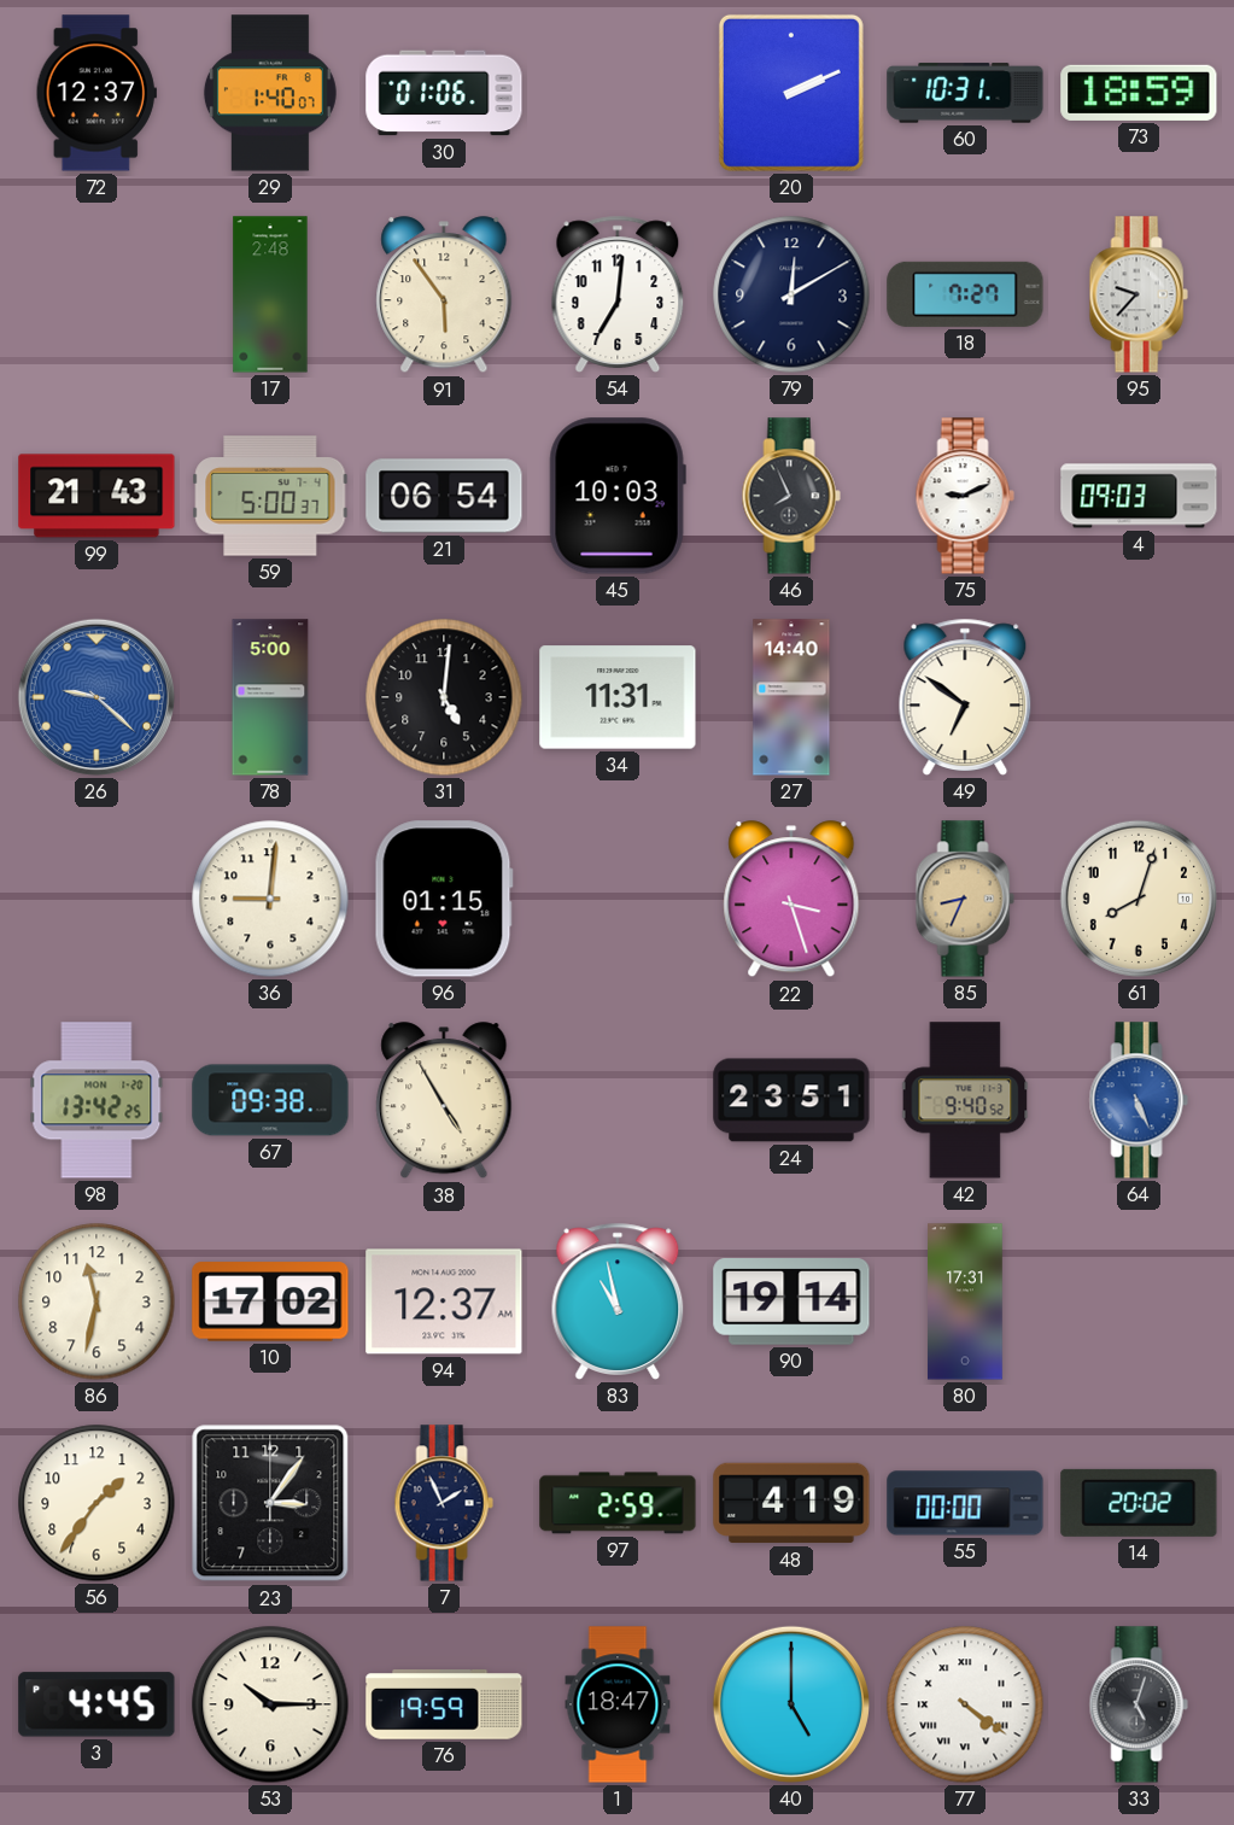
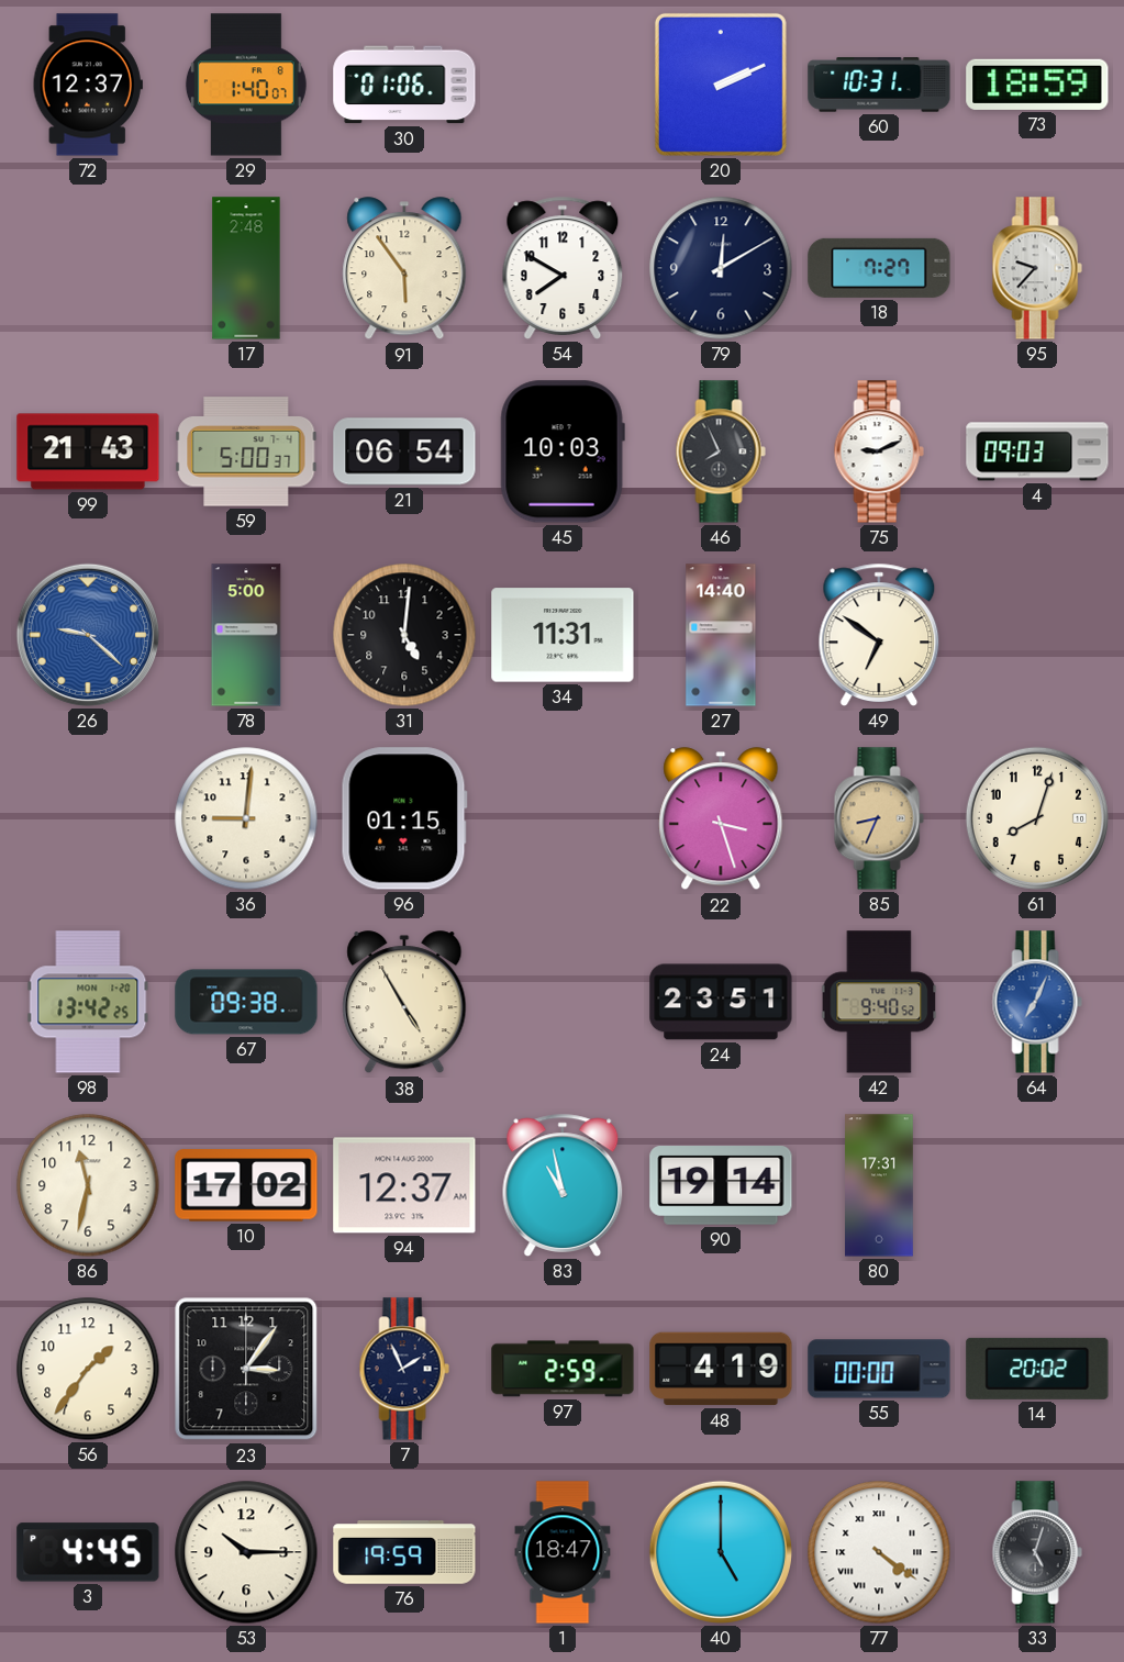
54: 7:01 -> 7:50 (563, 268)
64: 5:26 -> 7:04 (1037, 1002)
